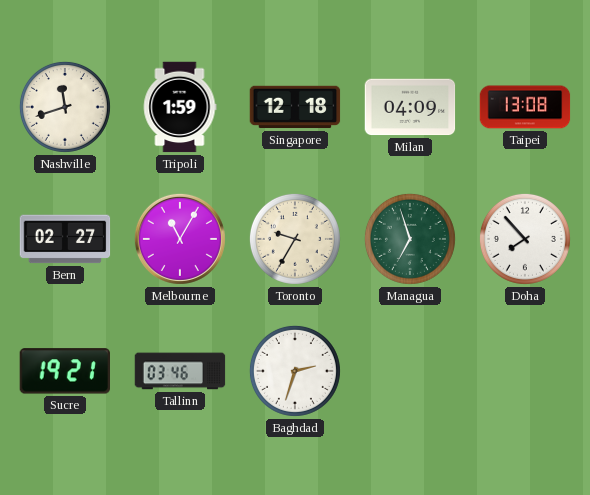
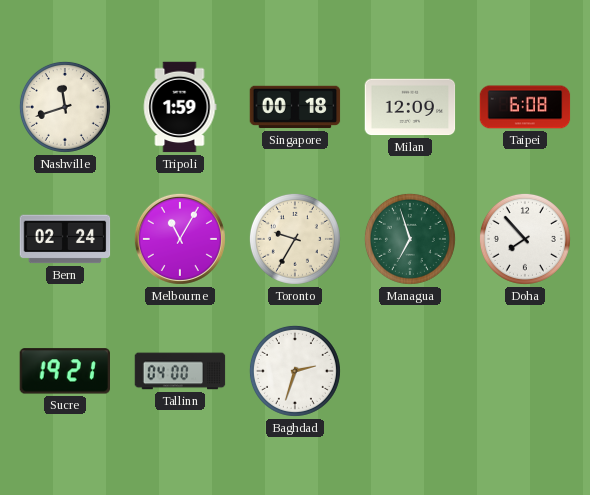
Singapore: 12:18 -> 00:18 (295, 107)
Milan: 04:09 -> 12:09 (410, 107)
Taipei: 13:08 -> 6:08 (525, 107)
Bern: 02:27 -> 02:24 (65, 239)
Tallinn: 03:46 -> 04:00 (180, 371)
